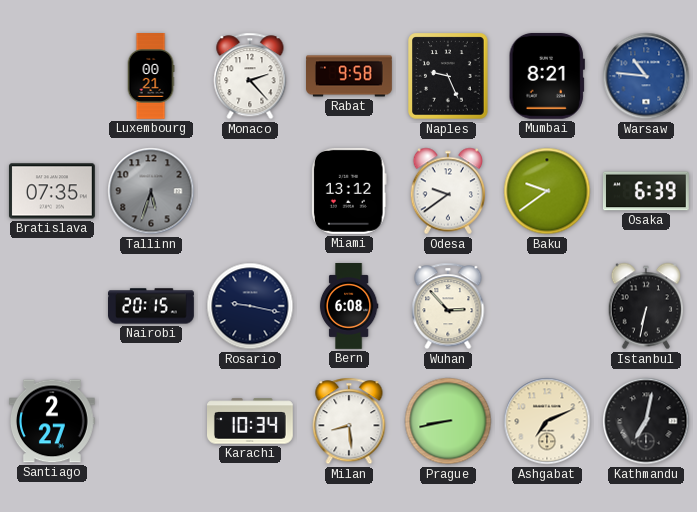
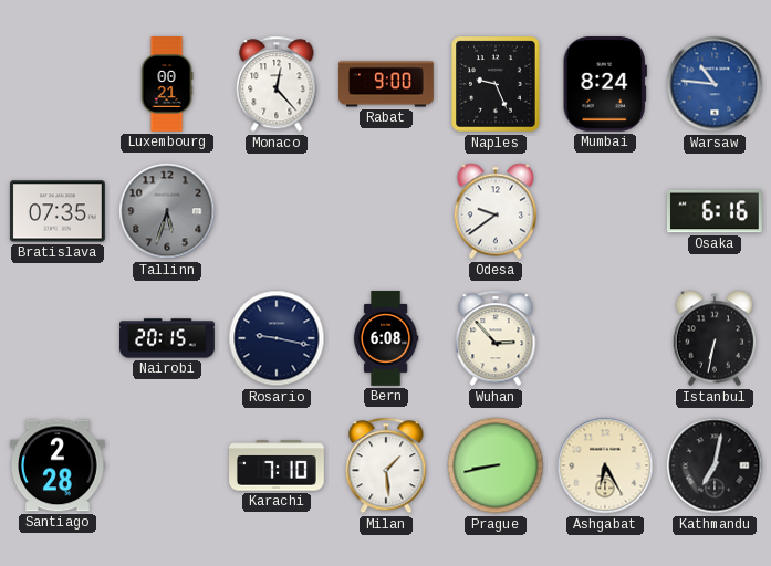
Monaco: 2:23 -> 12:23 (277, 84)
Rabat: 9:58 -> 9:00 (387, 84)
Mumbai: 8:21 -> 8:24 (605, 84)
Miami: 13:12 -> none (350, 191)
Baku: 9:39 -> none (547, 191)
Osaka: 6:39 -> 6:16 (715, 211)
Santiago: 2:27 -> 2:28 (58, 465)
Karachi: 10:34 -> 7:10 (278, 465)
Milan: 8:29 -> 1:29 (386, 465)
Ashgabat: 7:11 -> 6:25 (605, 465)
